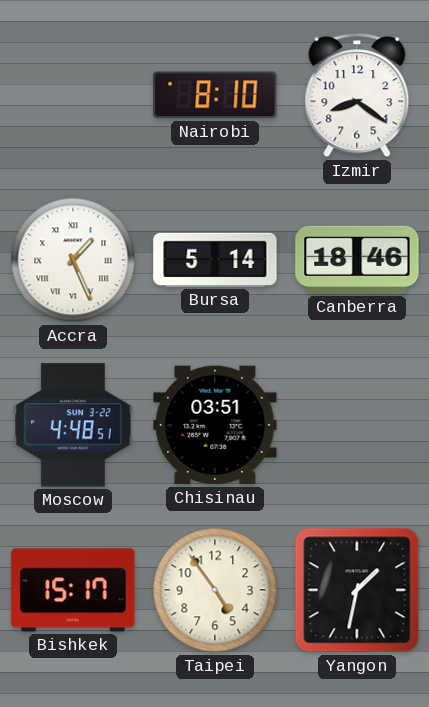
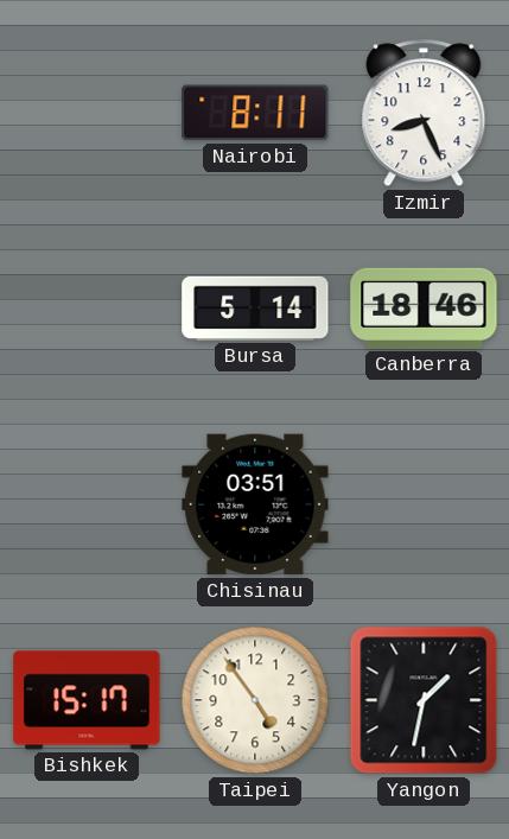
Nairobi: 8:10 -> 8:11 (255, 113)
Izmir: 8:21 -> 8:26 (424, 113)
Accra: 1:26 -> none (73, 260)
Moscow: 4:48 -> none (73, 425)
